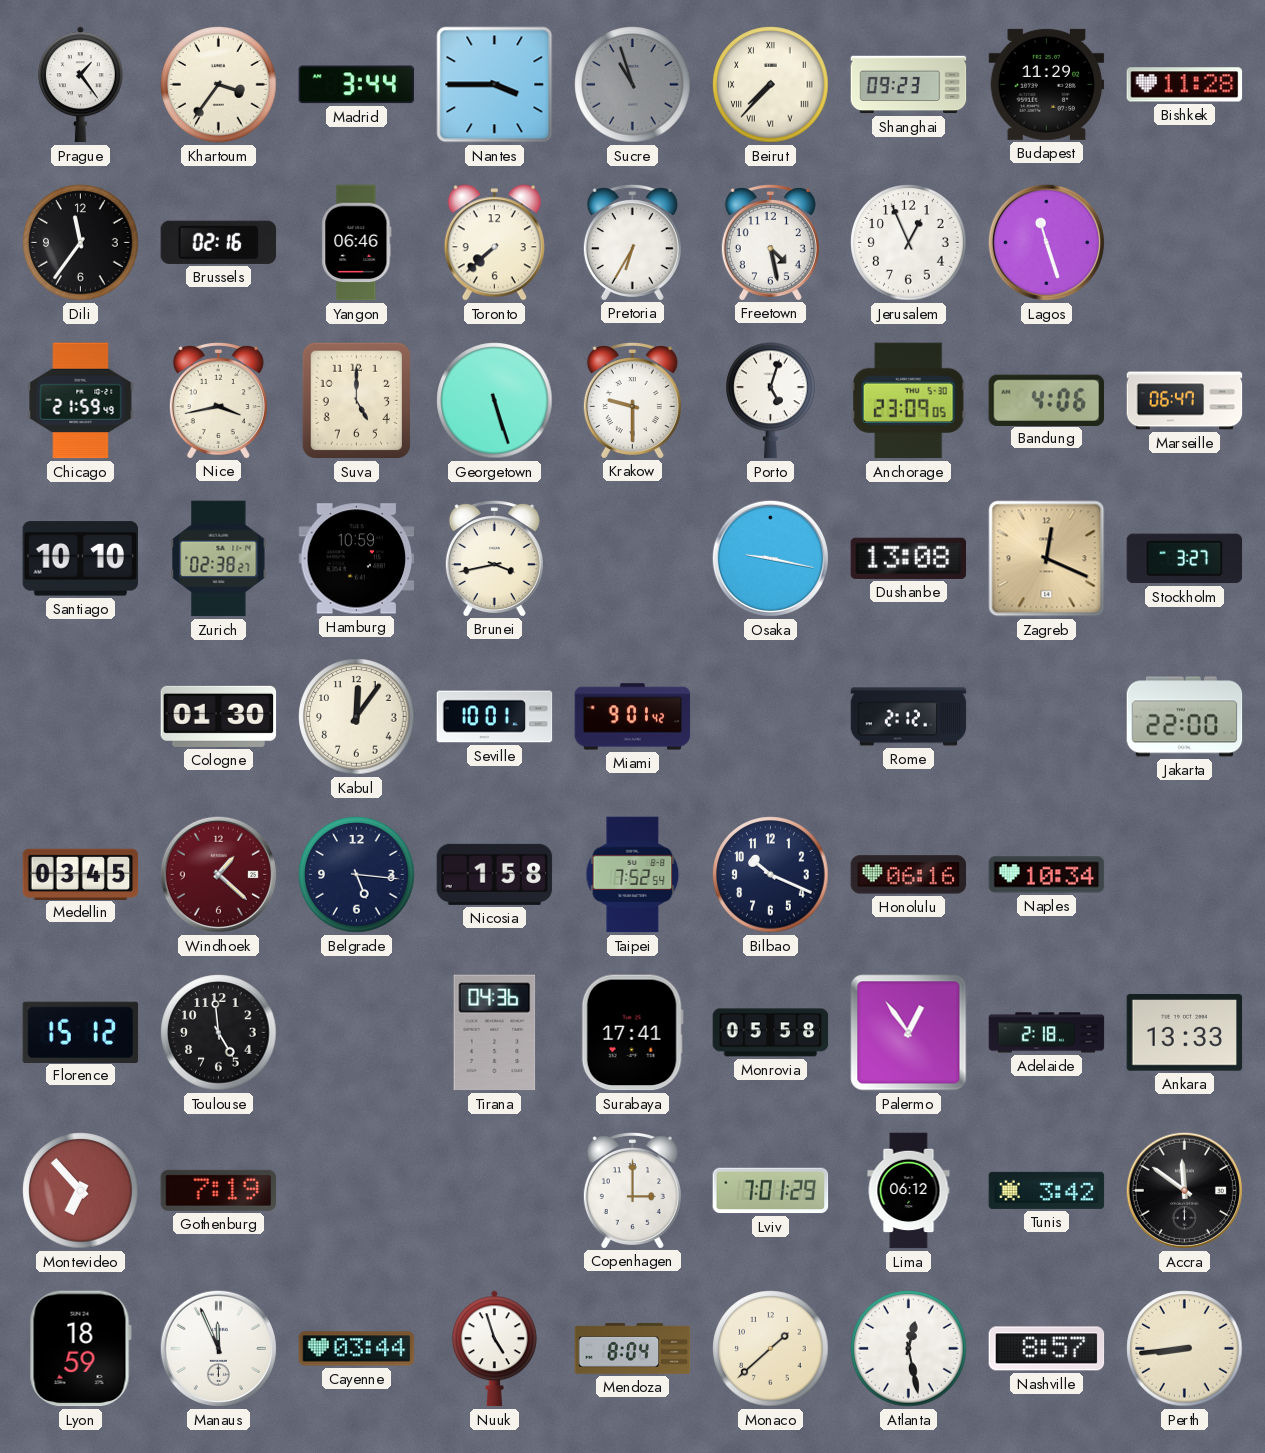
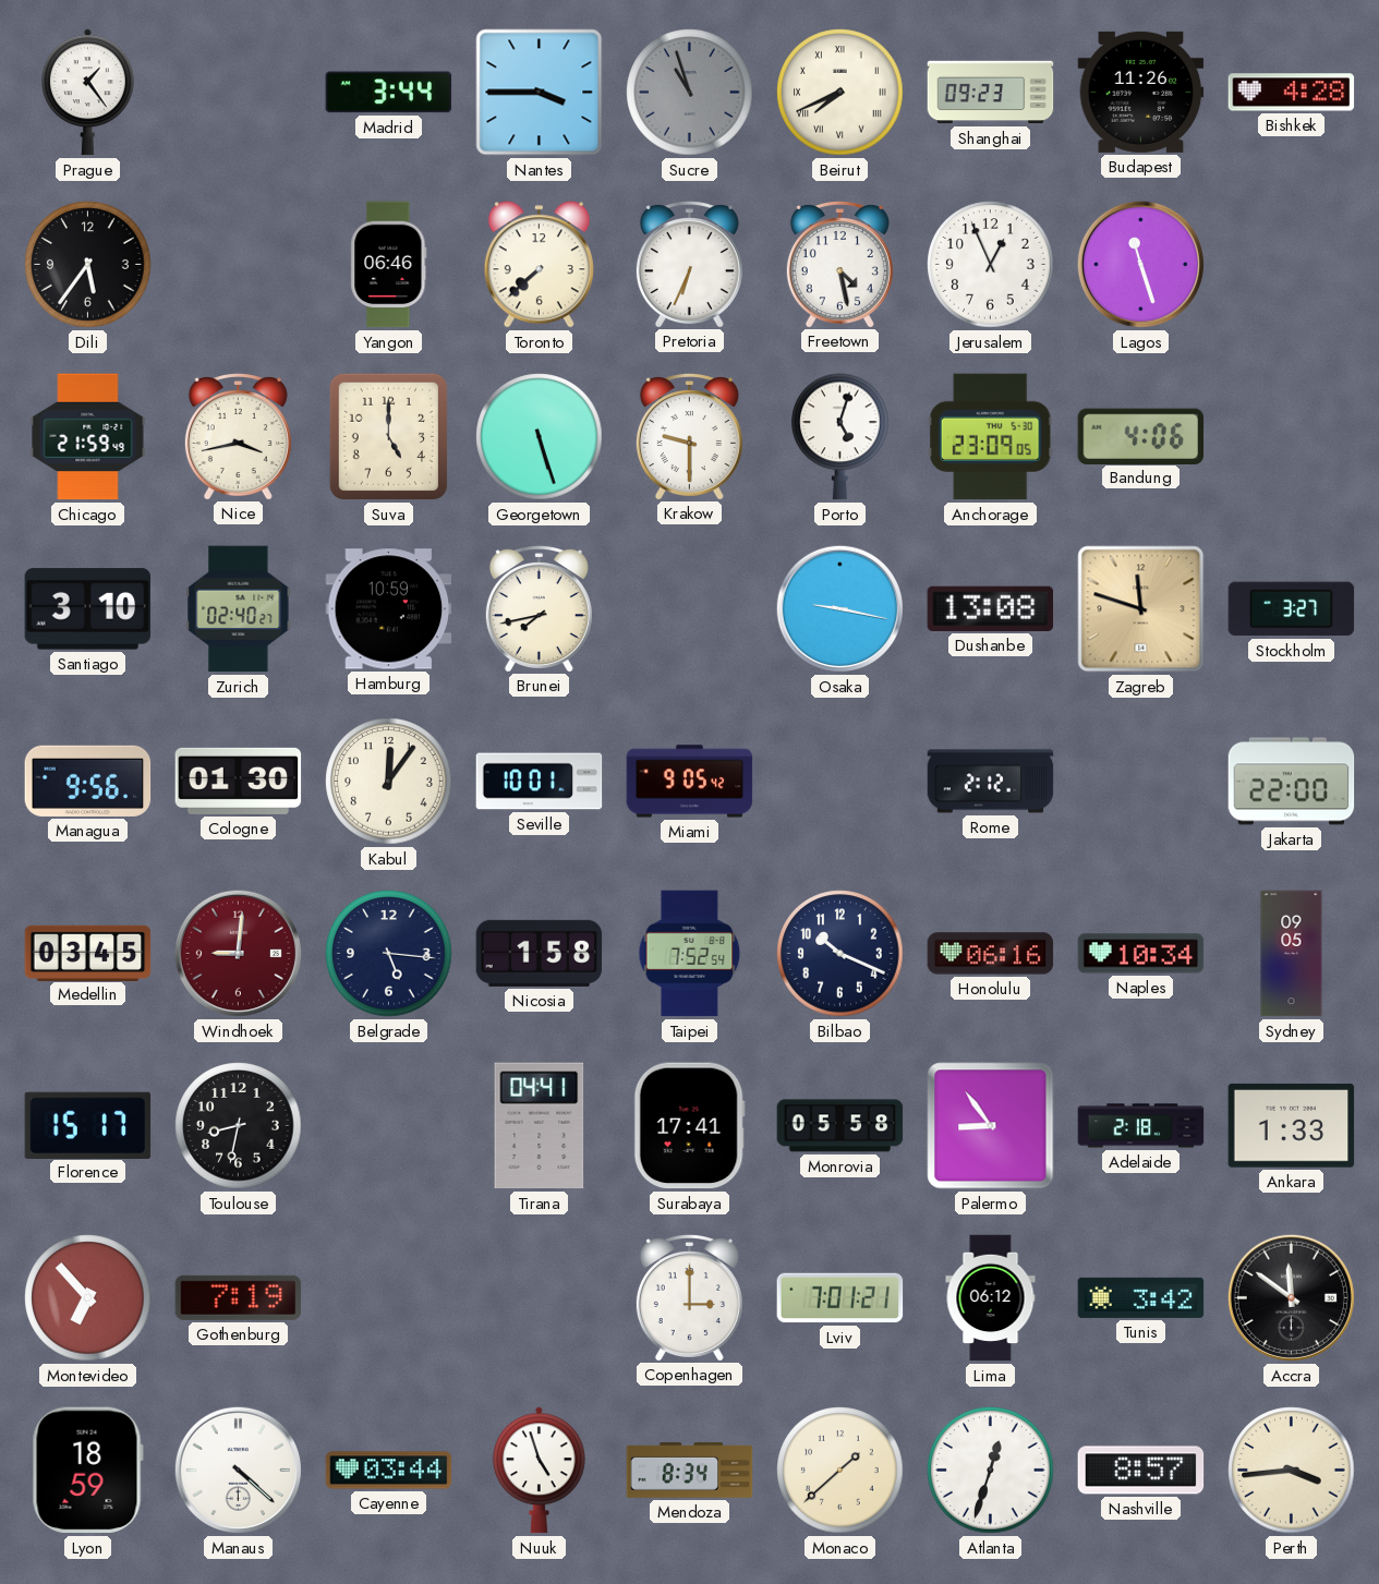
Khartoum: 3:36 -> none (219, 85)
Beirut: 7:37 -> 7:41 (840, 93)
Budapest: 11:29 -> 11:26 (1141, 92)
Bishkek: 11:28 -> 4:28 (1292, 93)
Dili: 11:36 -> 5:36 (88, 265)
Brussels: 02:16 -> none (219, 242)
Pretoria: 6:35 -> 6:34 (689, 265)
Marseille: 06:47 -> none (1185, 401)
Santiago: 10:10 -> 3:10 (88, 609)
Zurich: 02:38 -> 02:40 (239, 609)
Brunei: 3:43 -> 7:43 (539, 609)
Zagreb: 12:19 -> 11:48 (1141, 609)
Managua: none -> 9:56 (88, 781)
Miami: 9:01 -> 9:05 (690, 782)
Windhoek: 1:22 -> 9:01 (238, 953)
Sydney: none -> 09:05 (1292, 954)
Florence: 15:12 -> 15:17 (88, 1125)
Toulouse: 4:59 -> 8:32 (239, 1126)
Tirana: 04:36 -> 04:41 (540, 1126)
Palermo: 12:54 -> 8:54 (991, 1126)
Ankara: 13:33 -> 1:33 (1292, 1126)
Lviv: 7:01:29 -> 7:01:21 (840, 1298)
Manaus: 11:56 -> 4:22 (238, 1470)
Mendoza: 8:04 -> 8:34 (690, 1471)
Atlanta: 12:28 -> 12:33 (991, 1471)
Perth: 8:44 -> 3:44 (1292, 1471)
